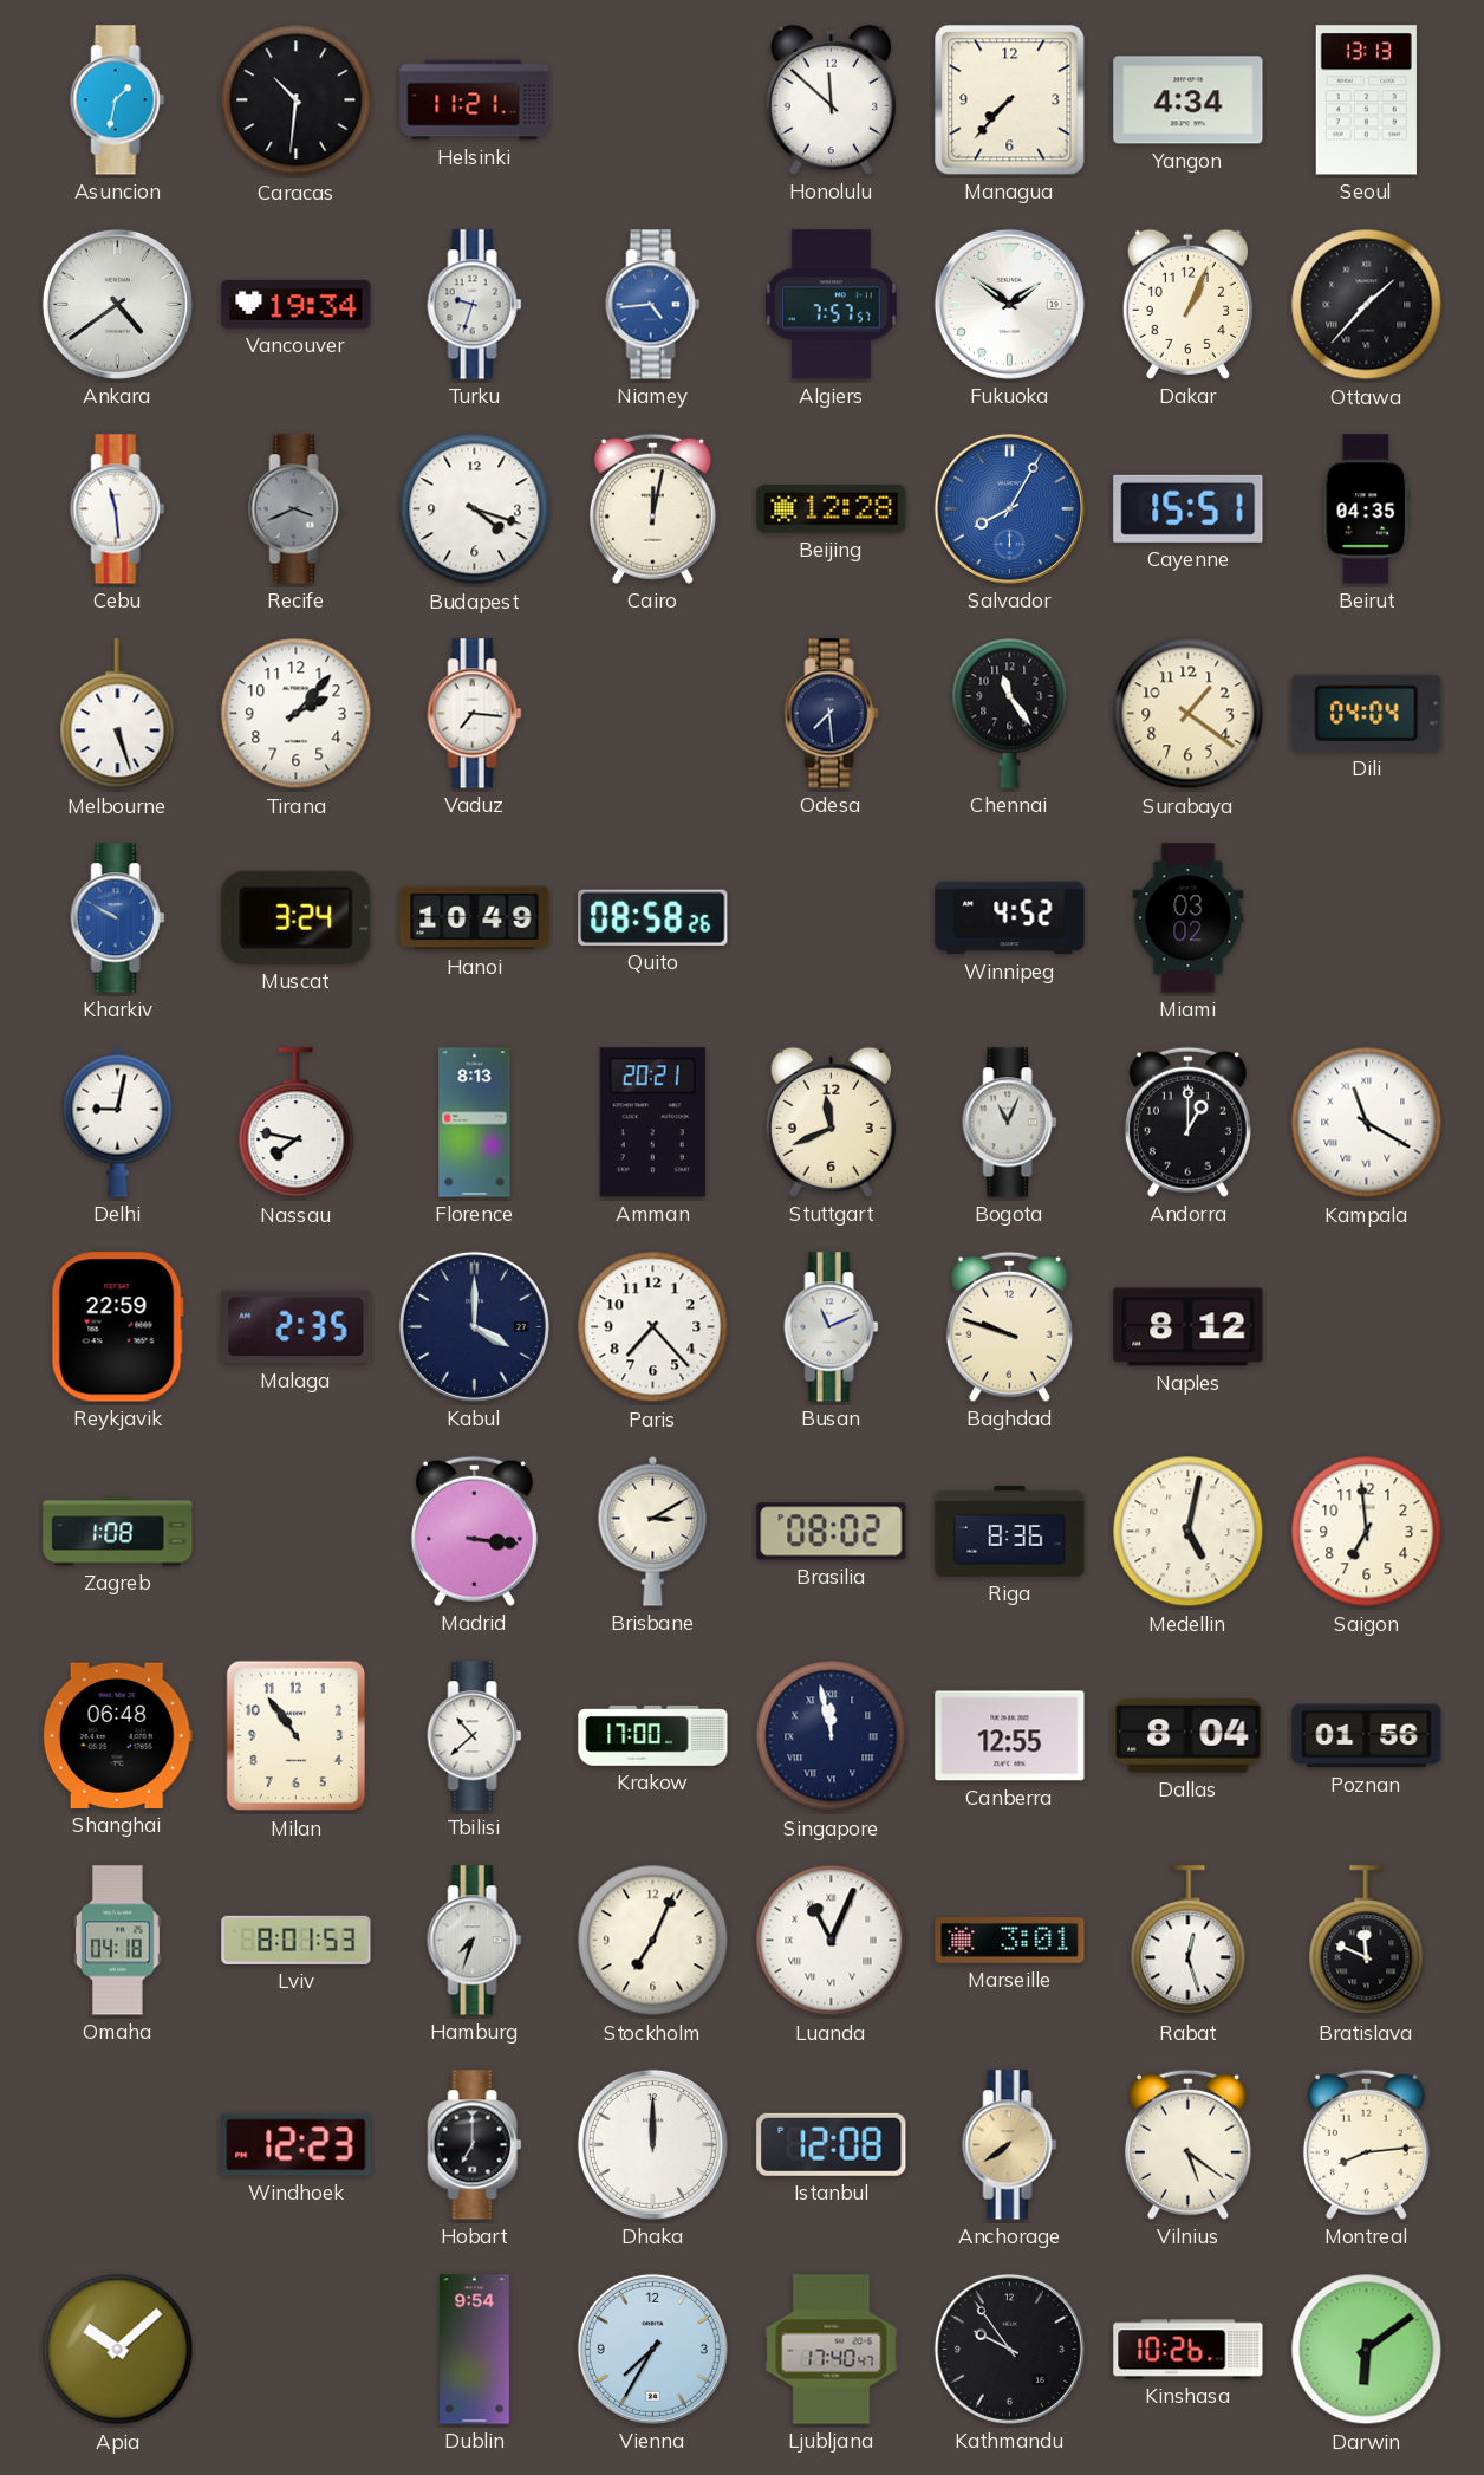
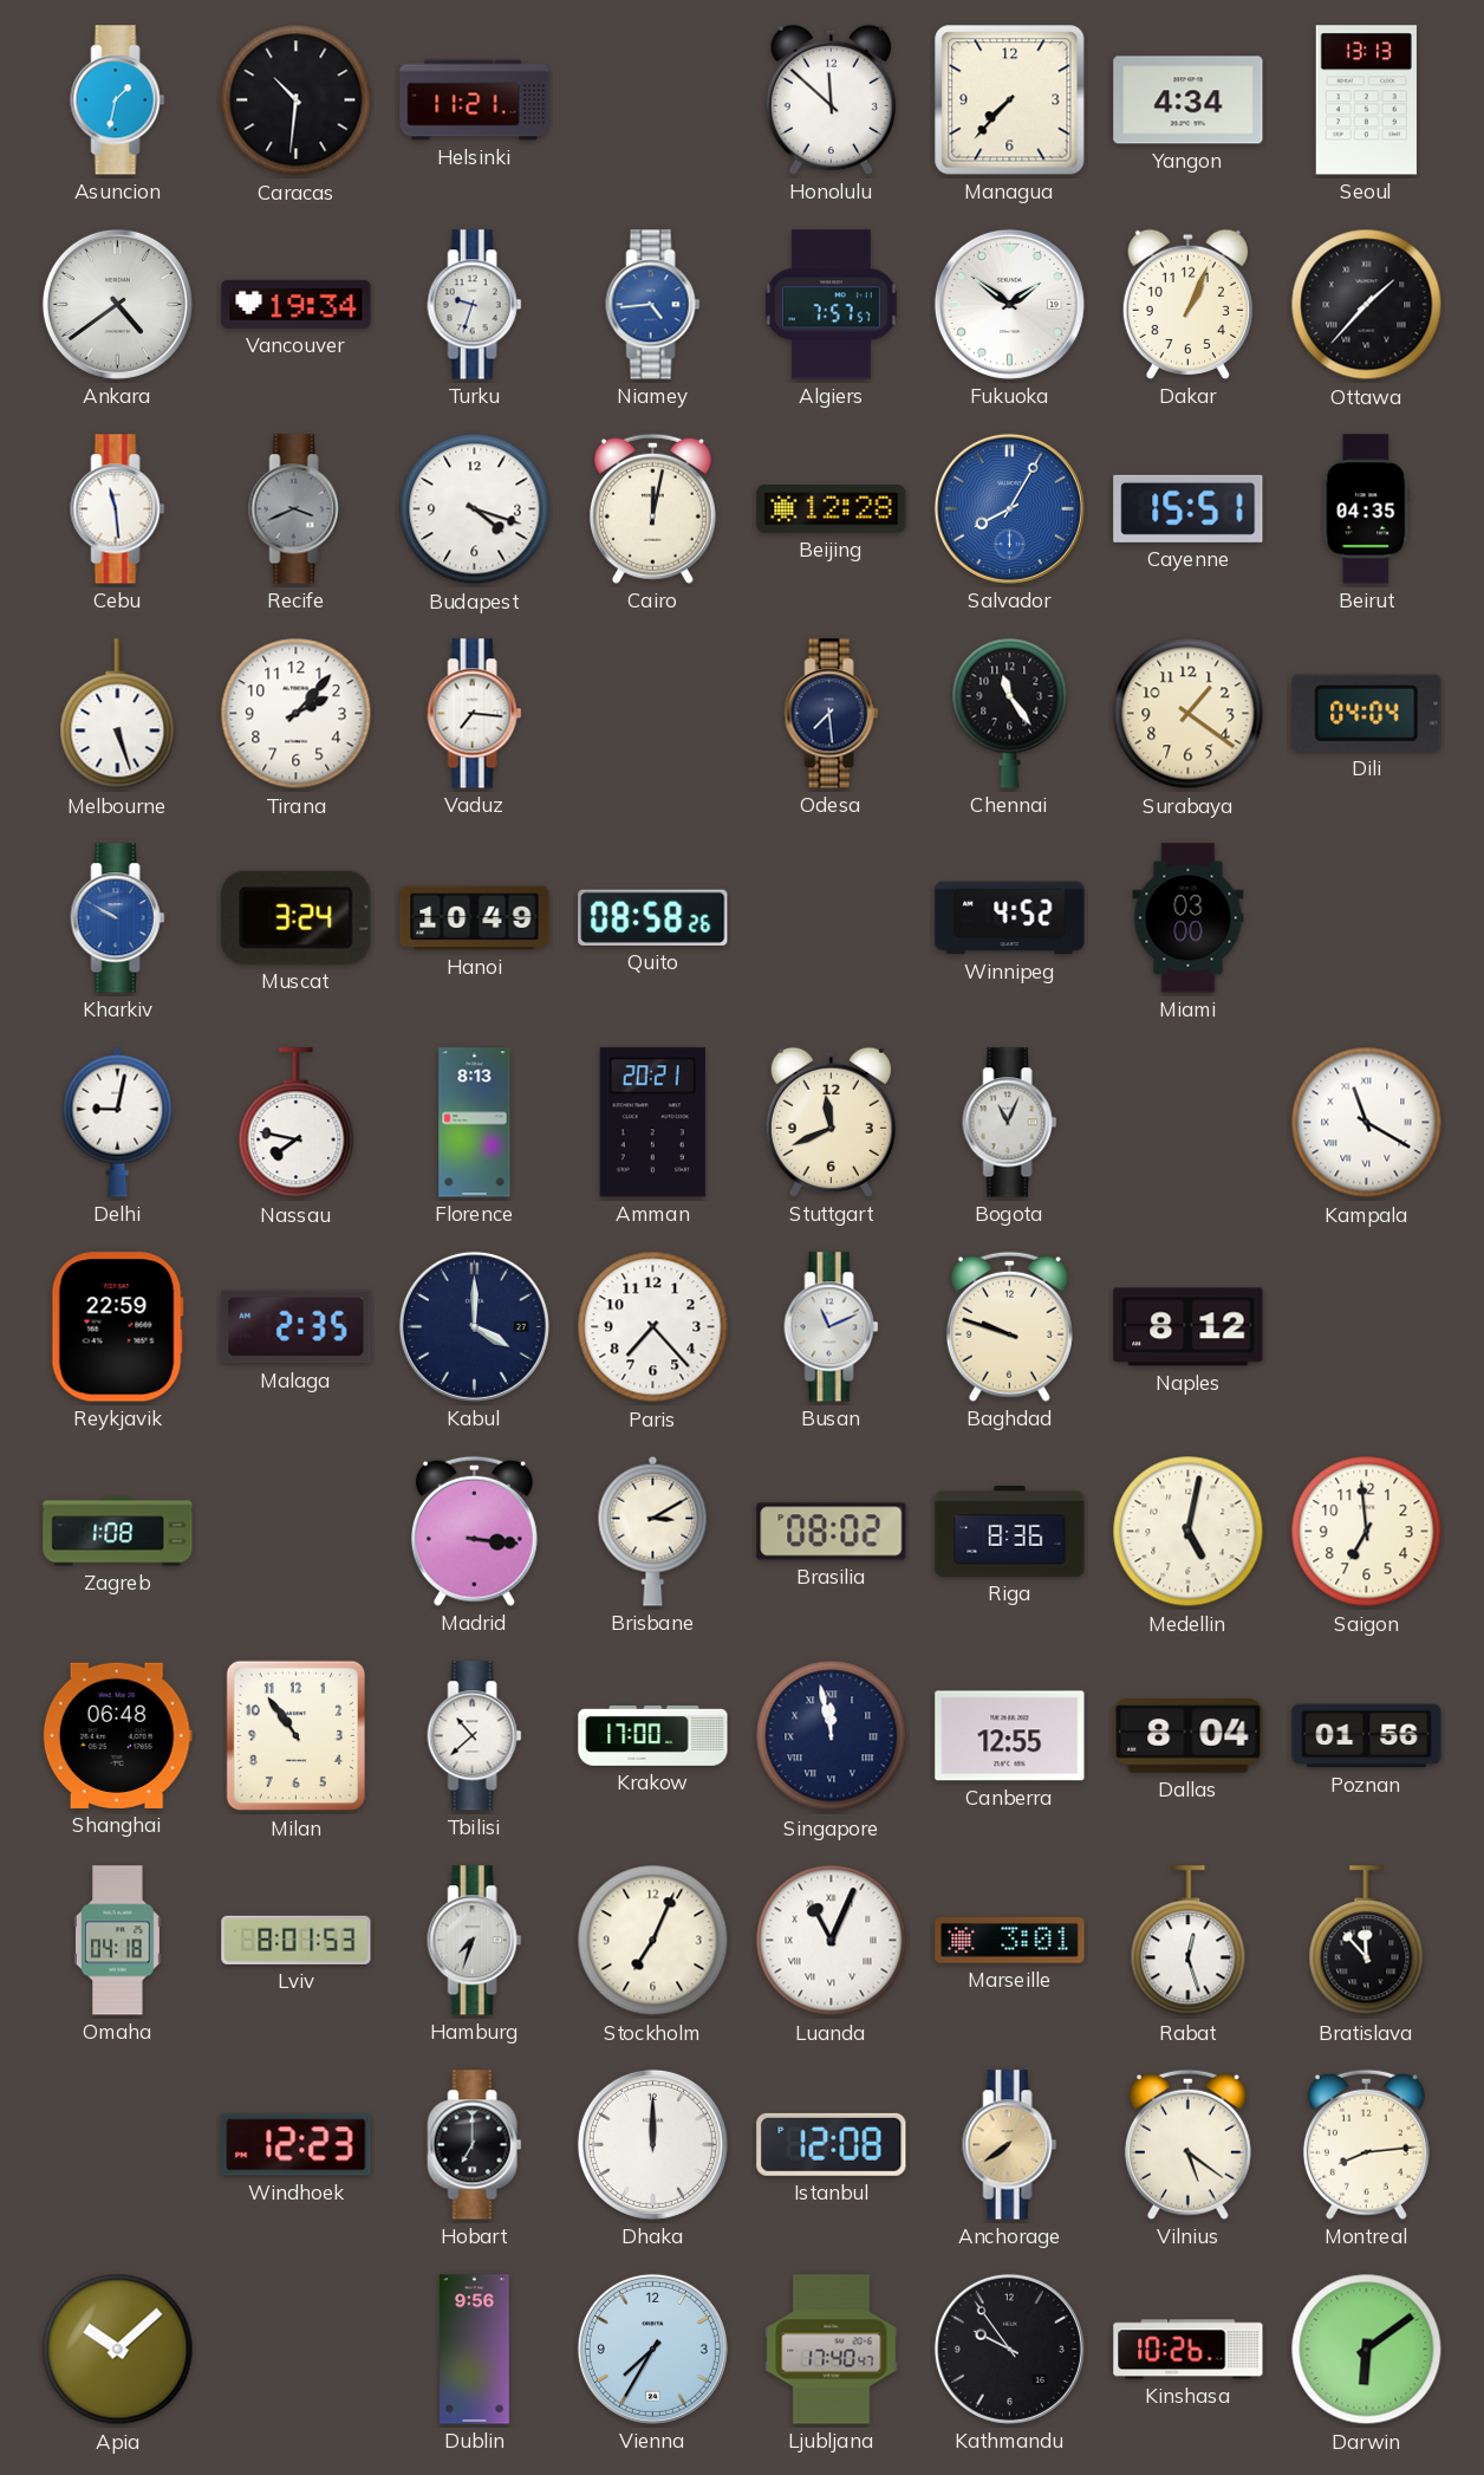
Miami: 03:02 -> 03:00 (1189, 918)
Andorra: 1:00 -> none (1187, 1122)
Bratislava: 11:49 -> 11:53 (1367, 1941)
Dublin: 9:54 -> 9:56 (475, 2350)
